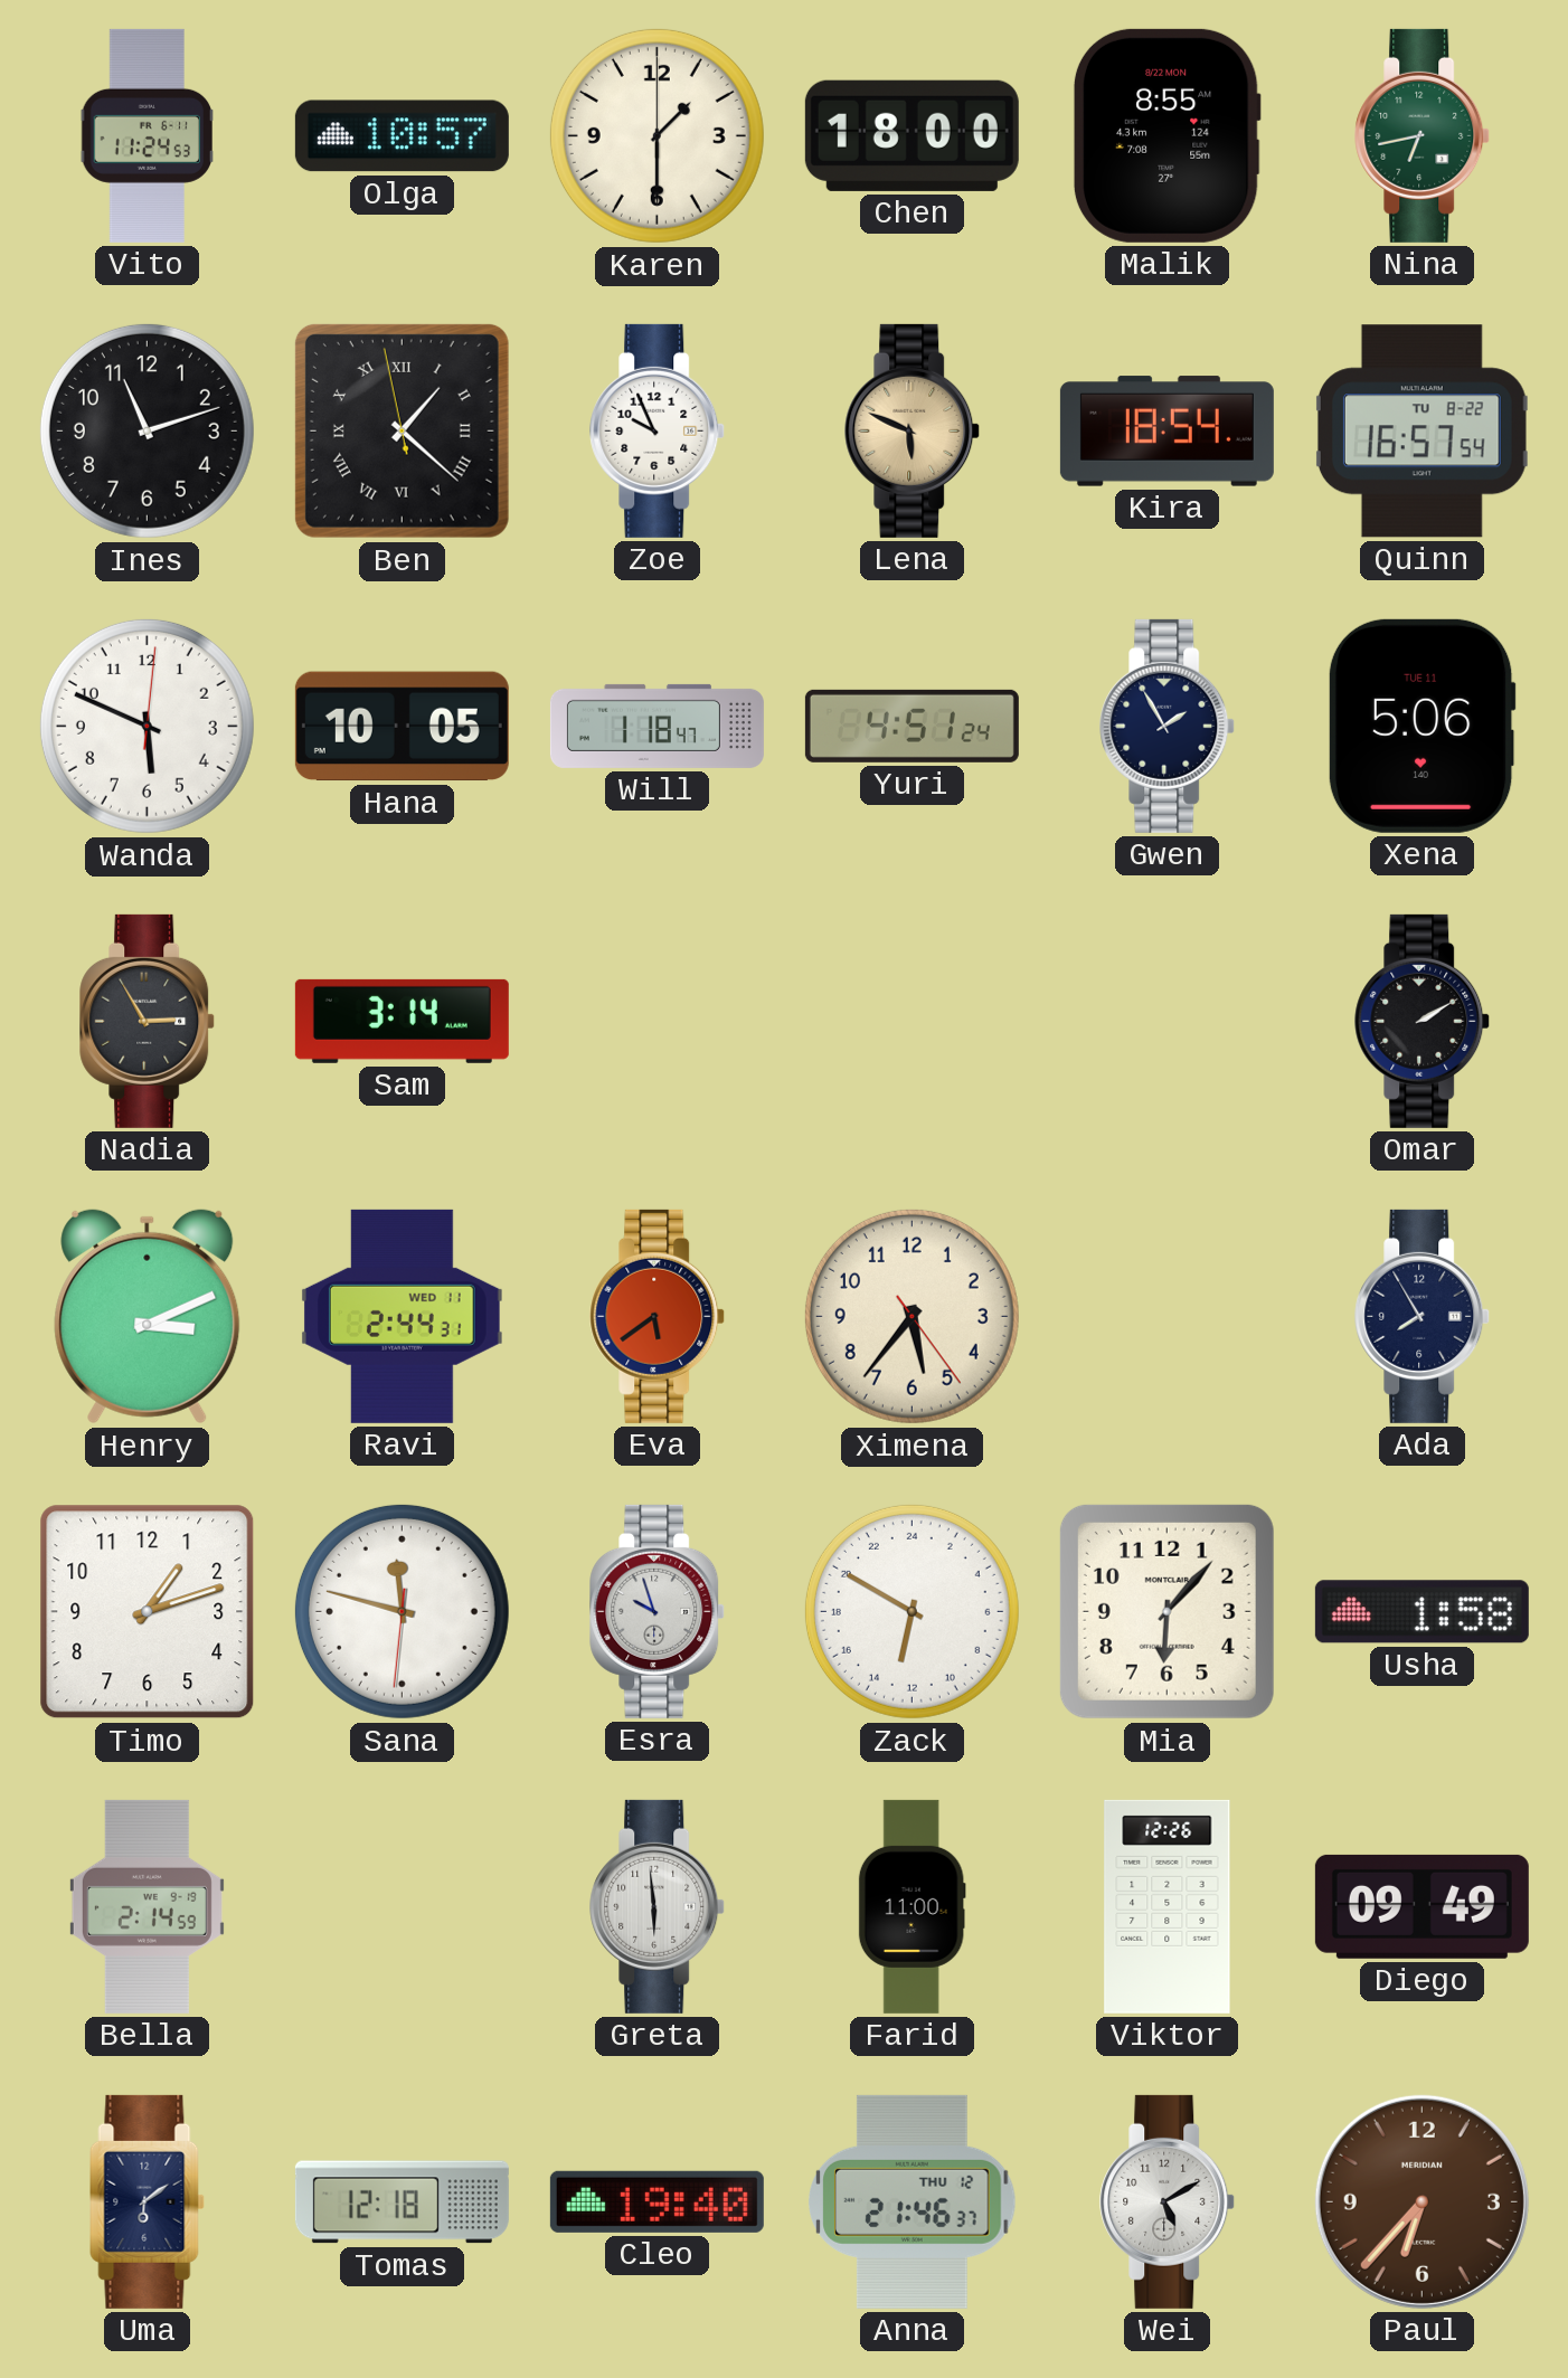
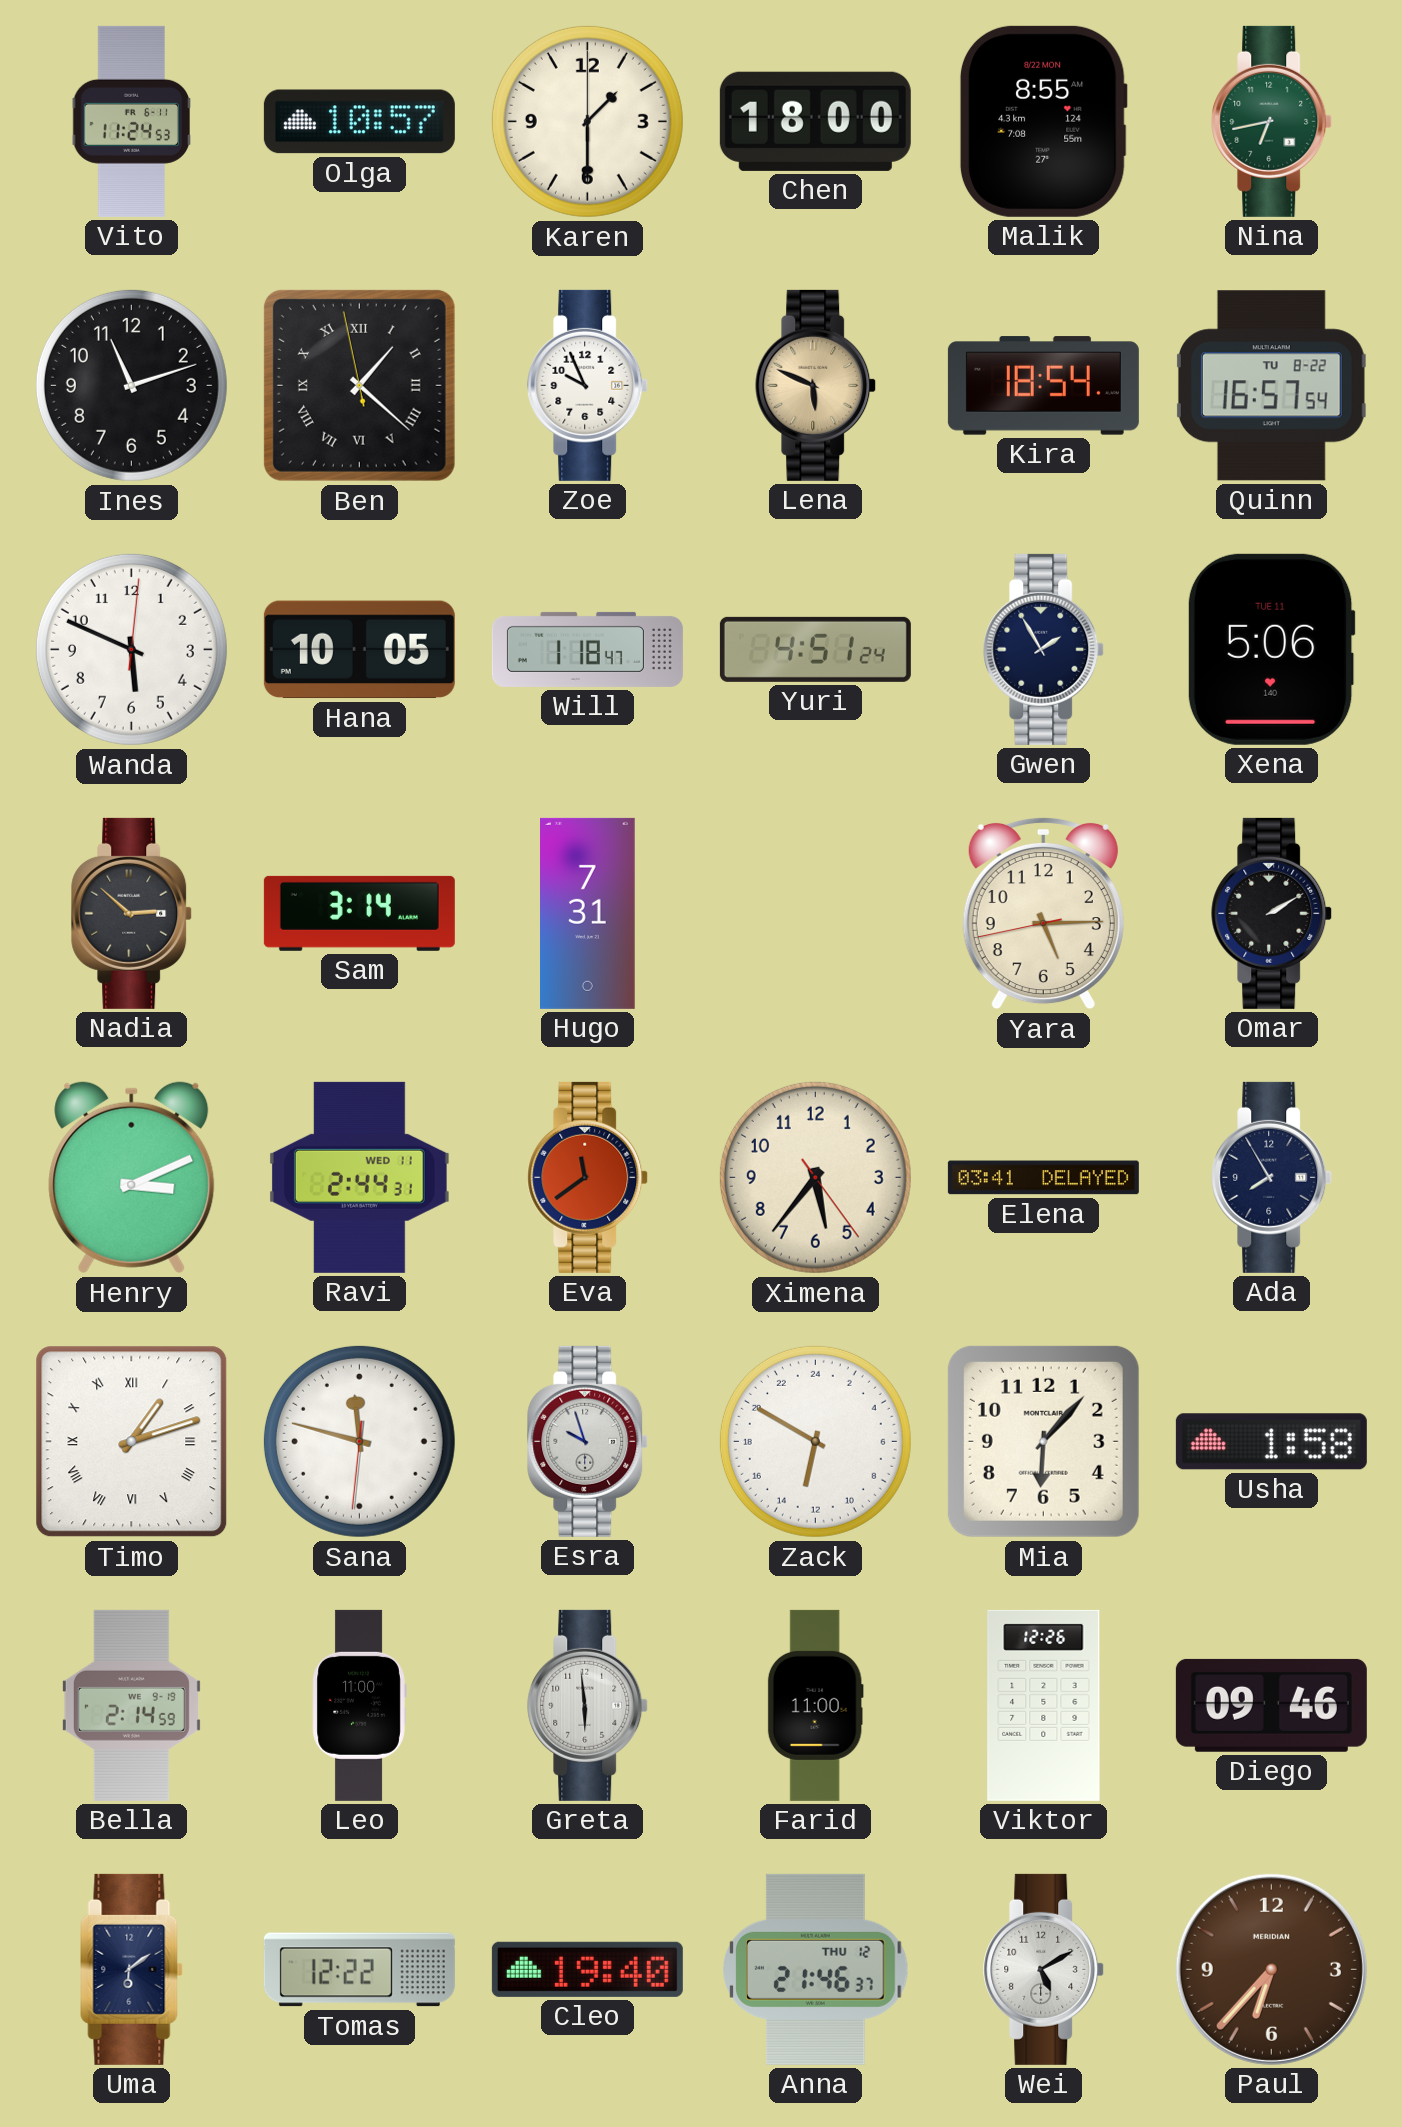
Nadia: 2:55 -> 2:52 (132, 913)
Hugo: none -> 7:31 (588, 913)
Yara: none -> 5:14 (1043, 913)
Eva: 5:39 -> 11:39 (588, 1177)
Elena: none -> 03:41 (1043, 1178)
Timo numerals: Arabic -> Roman (132, 1442)
Leo: none -> 11:00 (359, 1705)
Diego: 09:49 -> 09:46 (1271, 1705)
Tomas: 12:18 -> 12:22 (359, 1970)
